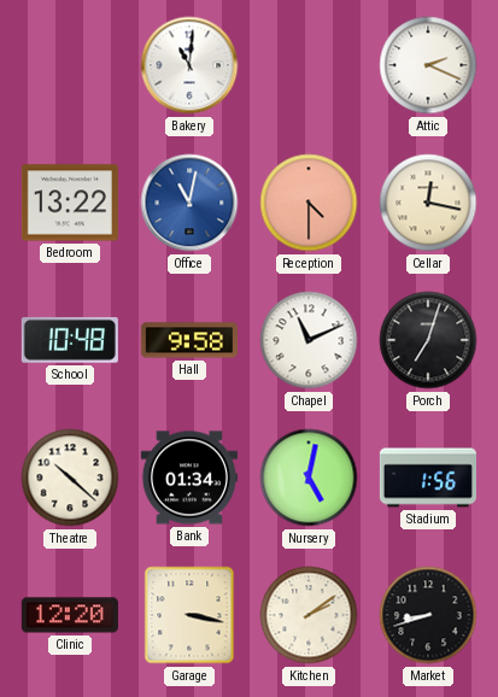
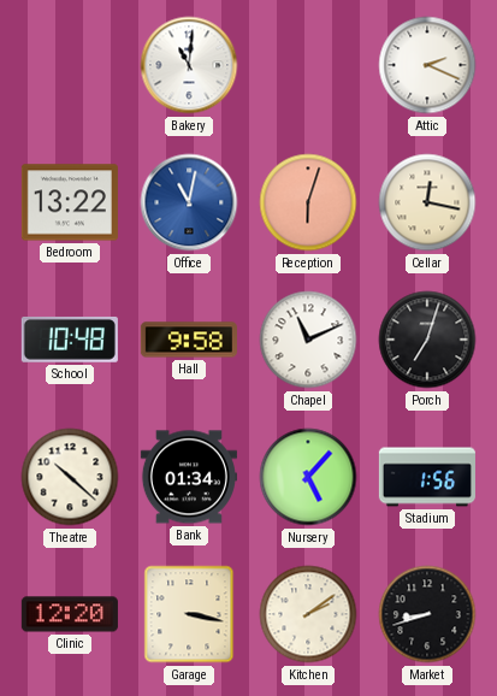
Reception: 4:30 -> 6:03 (308, 202)
Nursery: 5:02 -> 5:07 (308, 477)
